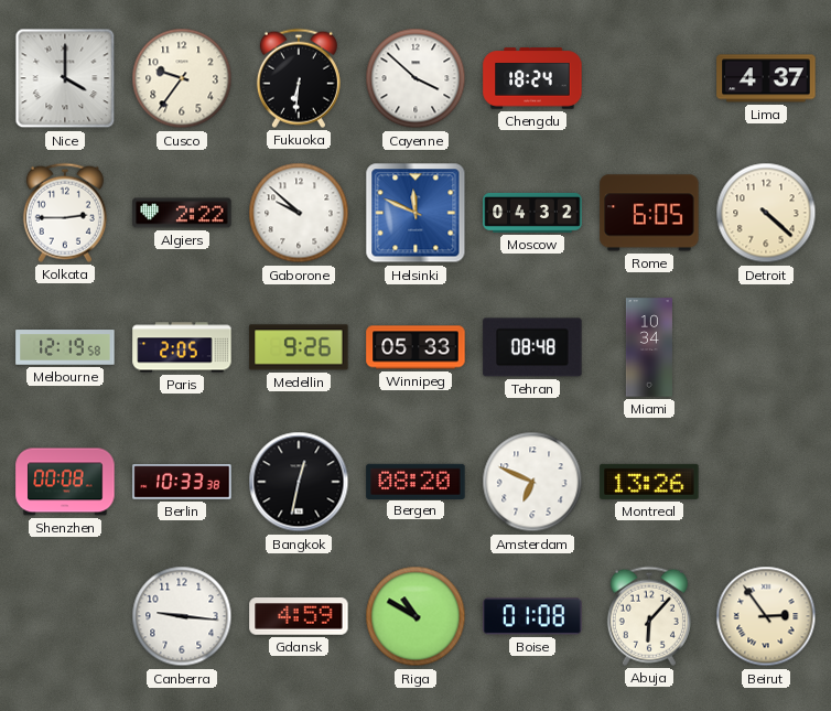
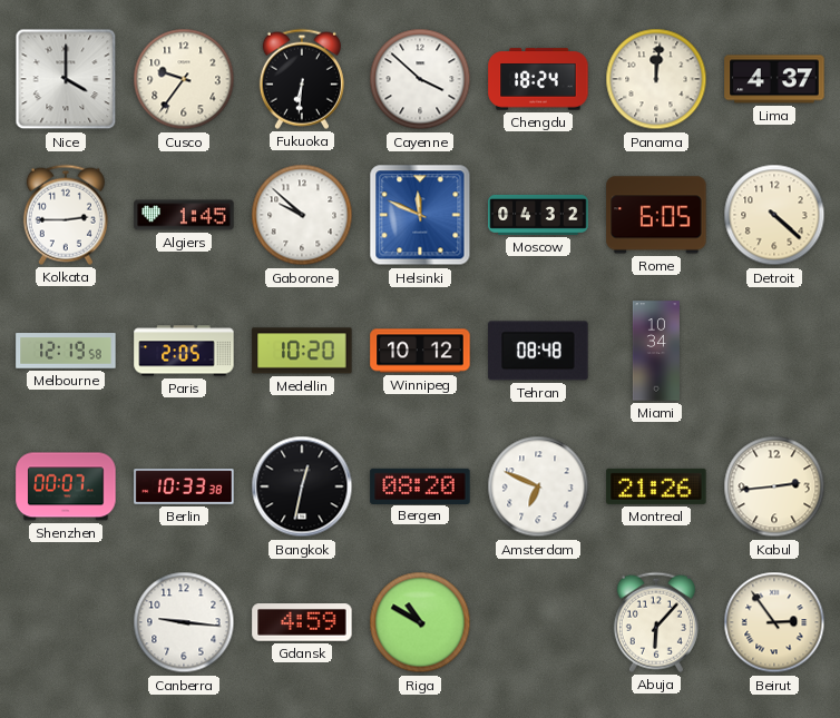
Panama: none -> 12:01 (656, 79)
Algiers: 2:22 -> 1:45 (184, 215)
Medellin: 9:26 -> 10:20 (302, 351)
Winnipeg: 05:33 -> 10:12 (420, 351)
Shenzhen: 00:08 -> 00:07 (66, 486)
Montreal: 13:26 -> 21:26 (656, 486)
Kabul: none -> 2:44 (774, 486)
Boise: 01:08 -> none (532, 616)
